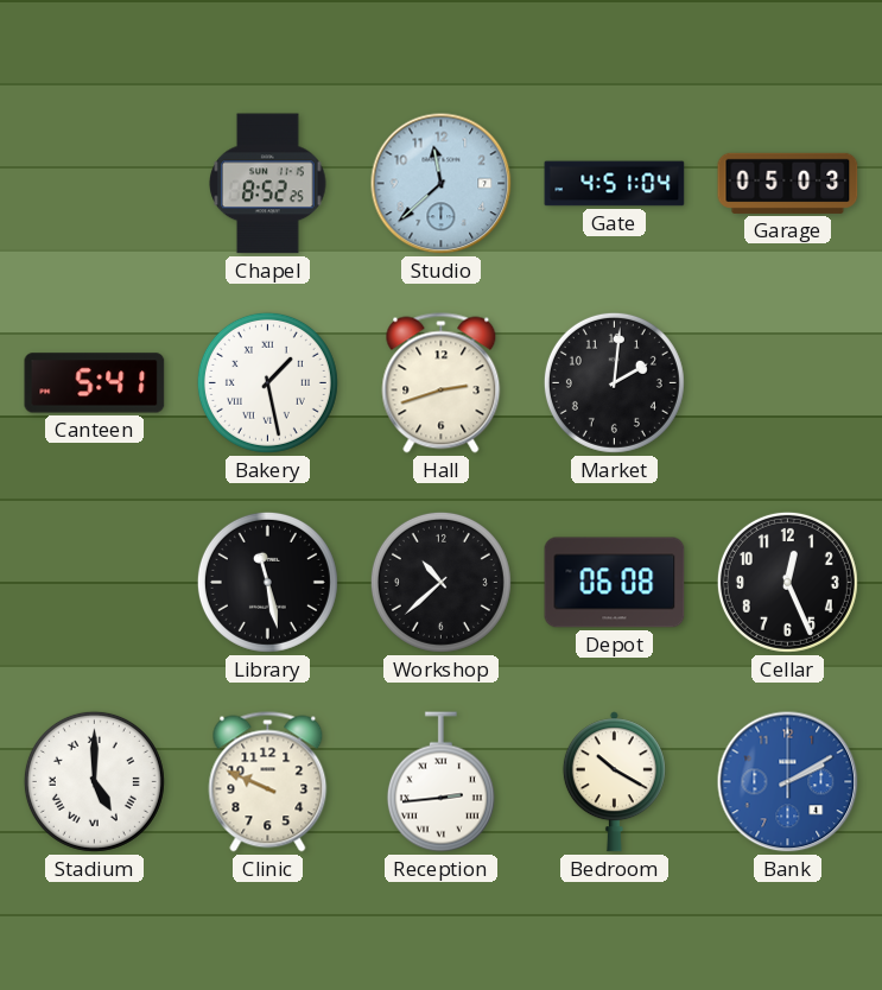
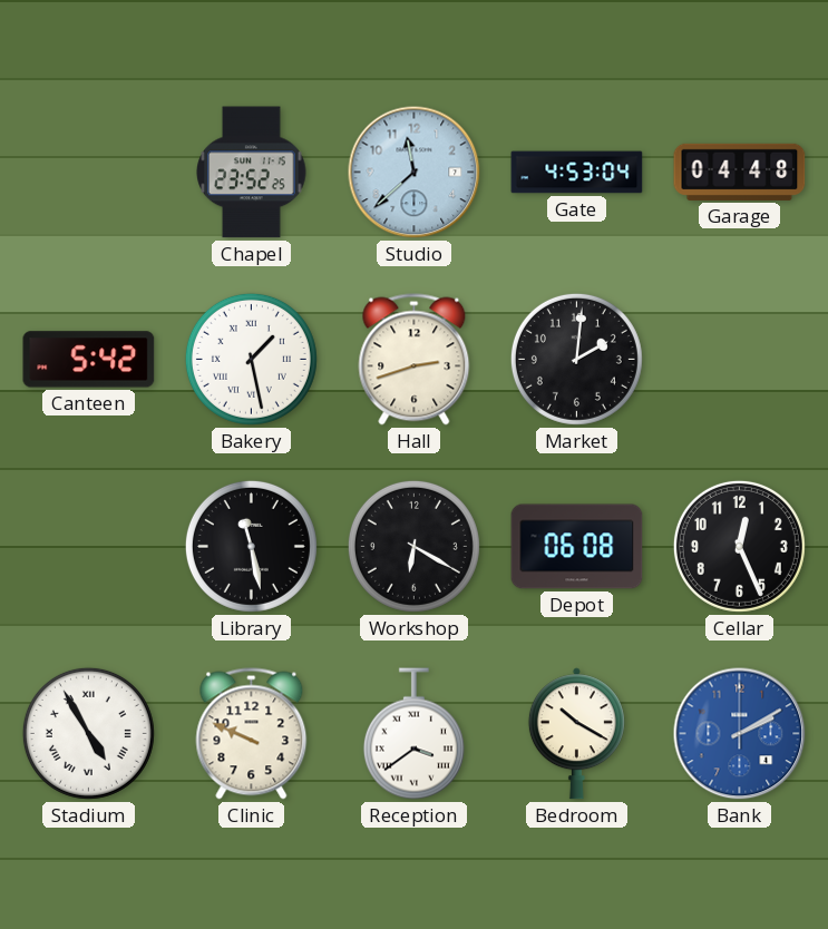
Chapel: 8:52 -> 23:52 (252, 173)
Gate: 4:51 -> 4:53 (577, 173)
Garage: 05:03 -> 04:48 (740, 172)
Canteen: 5:41 -> 5:42 (89, 360)
Workshop: 10:38 -> 6:20 (413, 546)
Stadium: 5:00 -> 4:55 (88, 733)
Reception: 2:44 -> 3:39 (413, 734)
